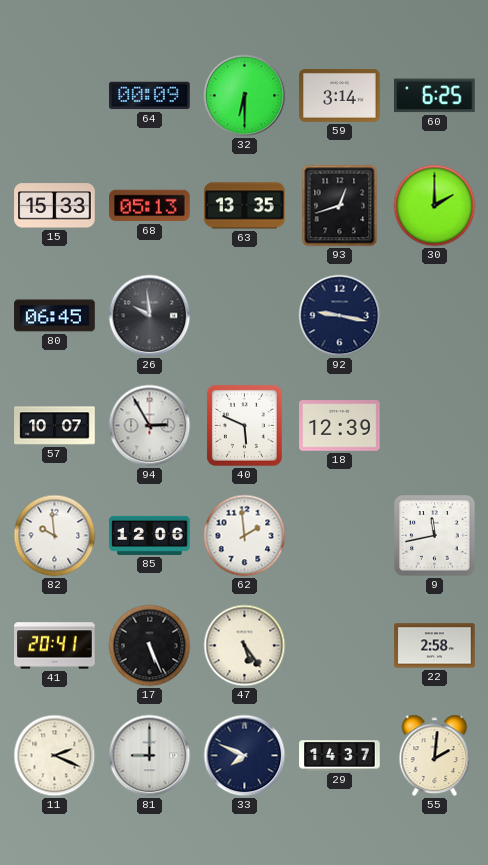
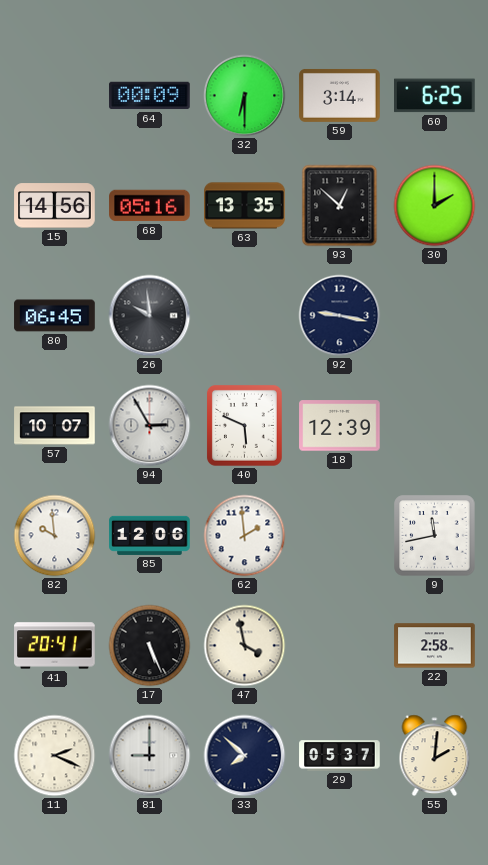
15: 15:33 -> 14:56 (55, 206)
68: 05:13 -> 05:16 (150, 206)
93: 12:42 -> 12:52 (340, 206)
47: 5:24 -> 3:58 (245, 646)
33: 7:49 -> 7:52 (245, 756)
29: 14:37 -> 05:37 (340, 756)
